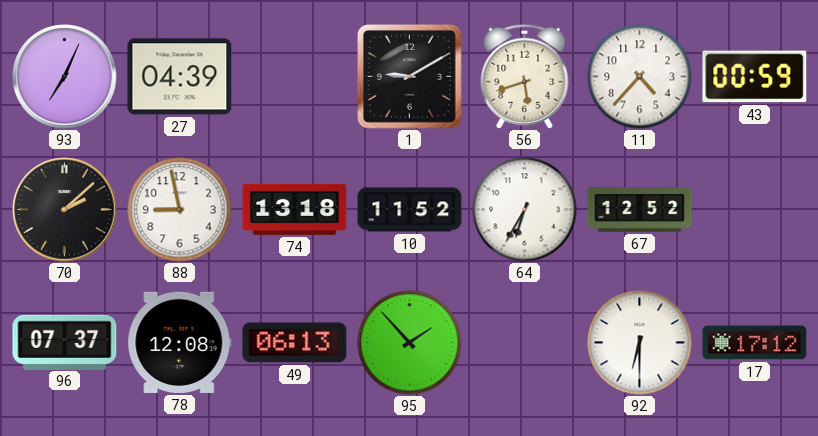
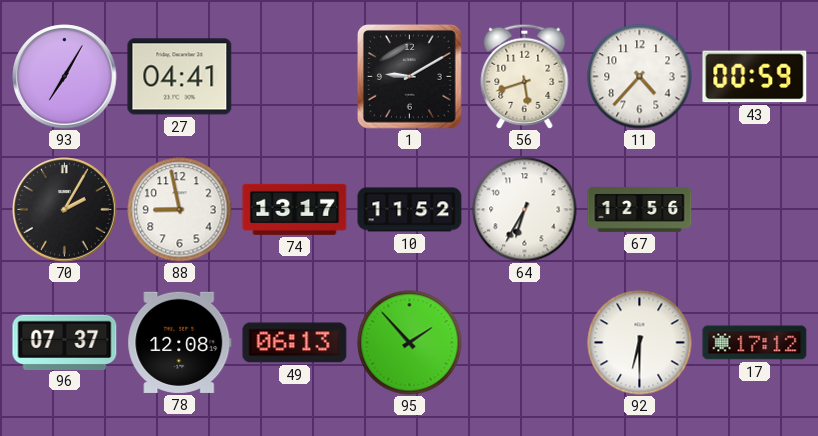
93: 7:04 -> 7:05 (65, 77)
27: 04:39 -> 04:41 (180, 77)
70: 2:08 -> 2:05 (65, 210)
74: 13:18 -> 13:17 (295, 209)
67: 12:52 -> 12:56 (640, 209)
